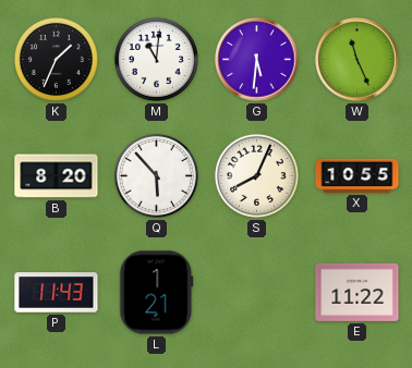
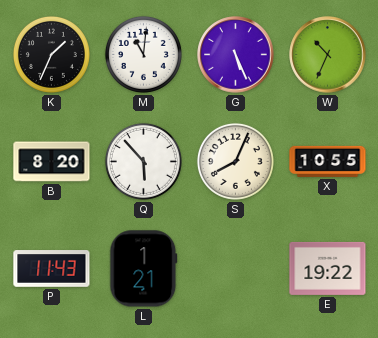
G: 5:31 -> 5:26 (236, 55)
W: 11:26 -> 10:34 (328, 55)
E: 11:22 -> 19:22 (328, 268)
